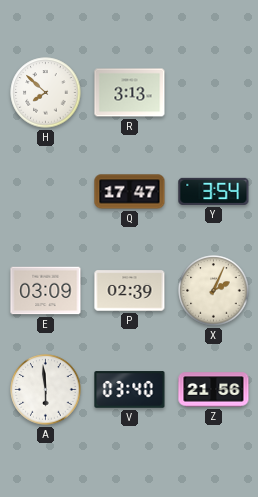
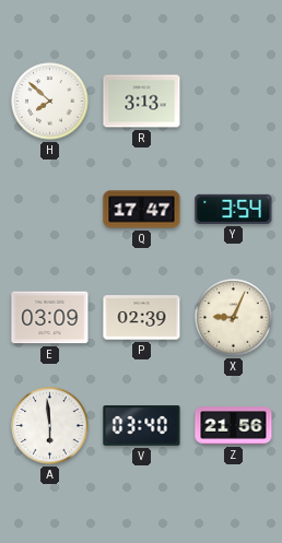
X: 2:04 -> 9:04 (234, 318)
